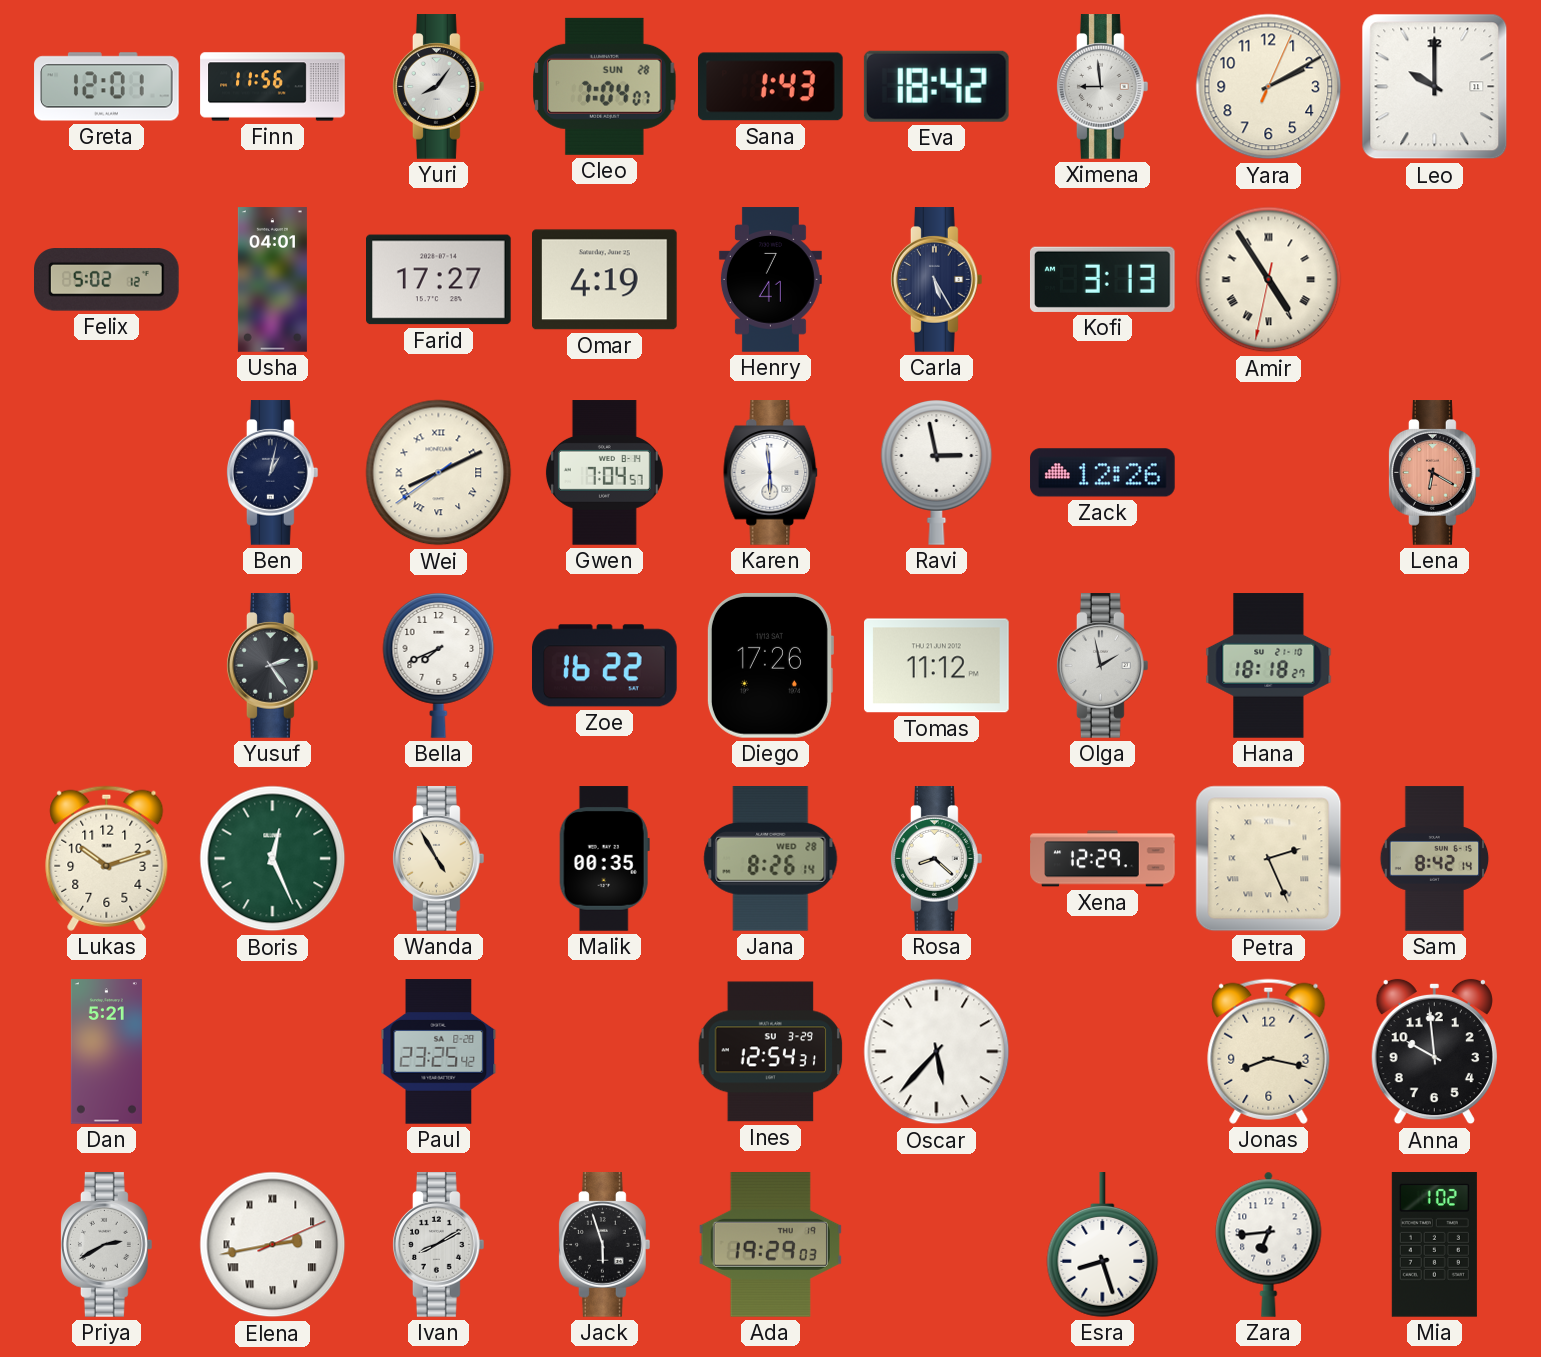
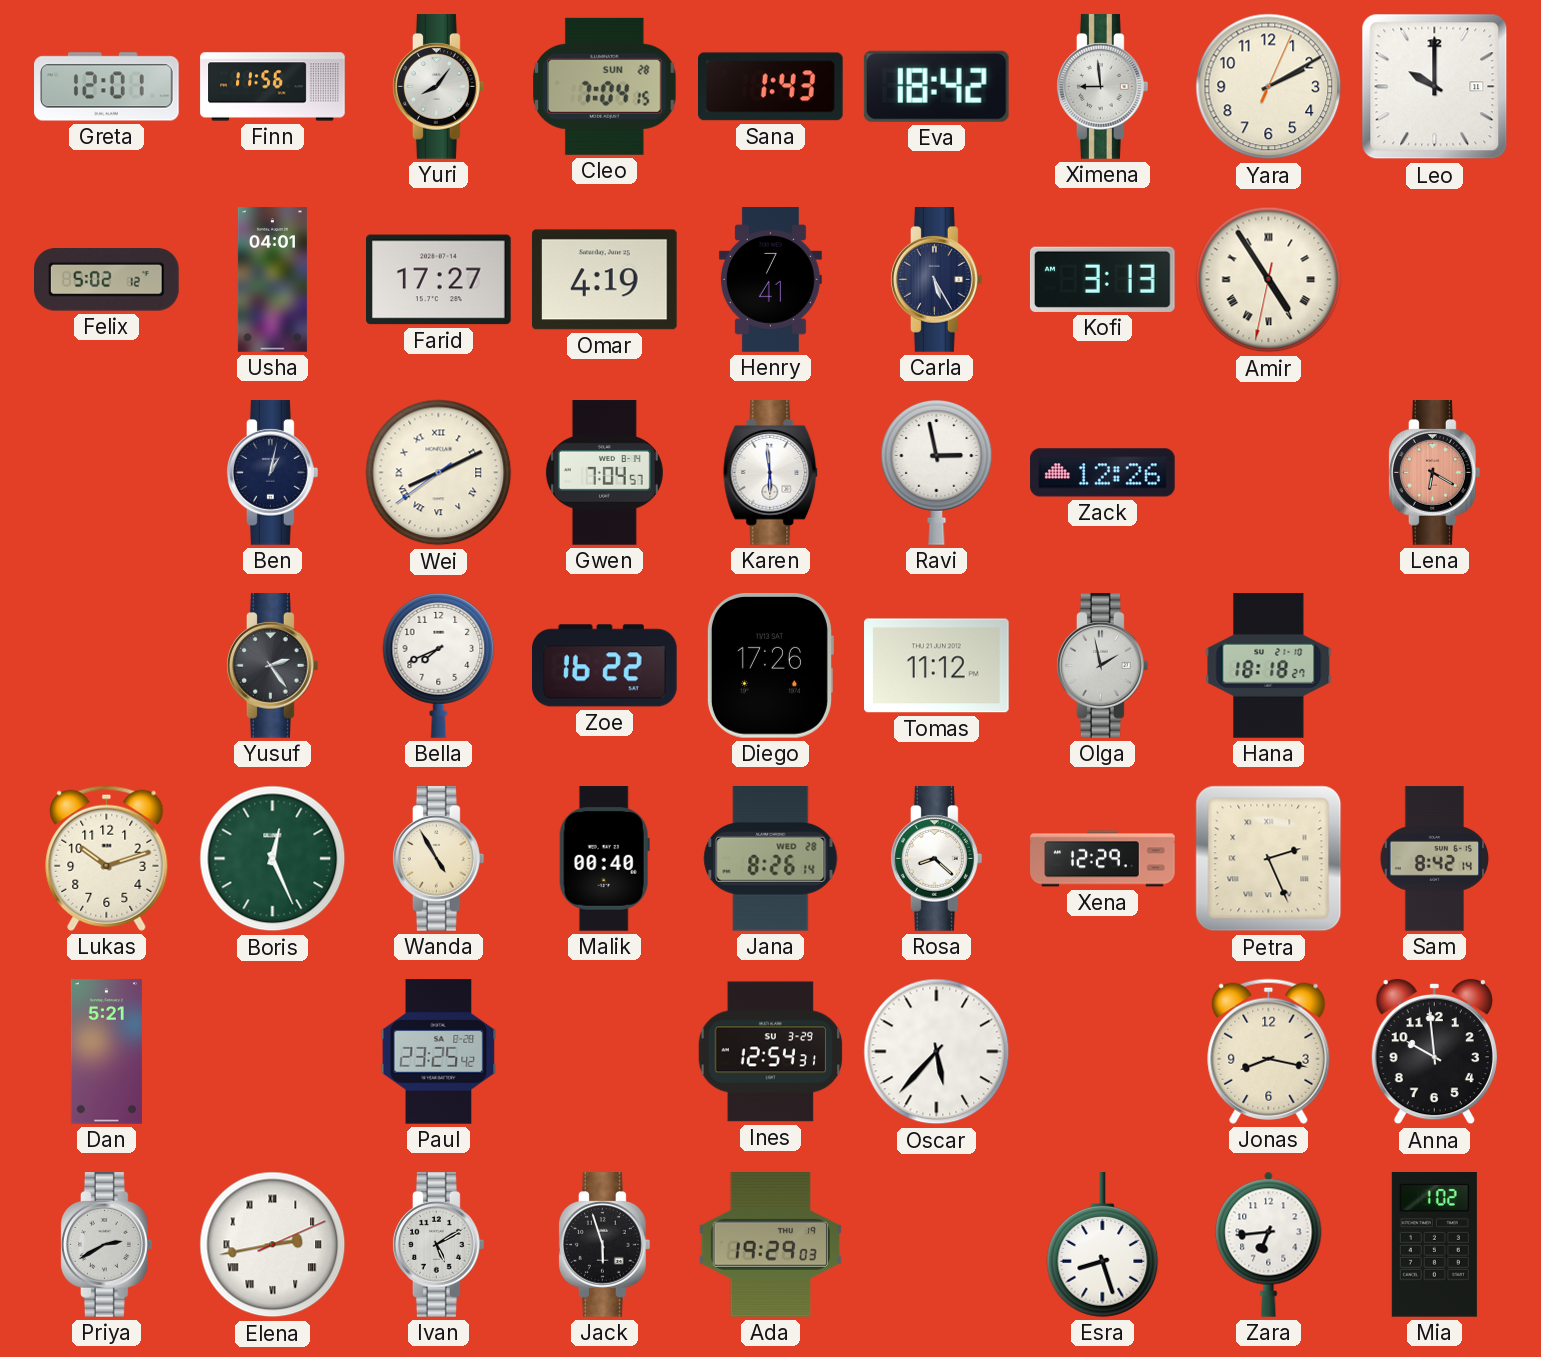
Cleo: 7:04:07 -> 7:04:15 (605, 86)
Malik: 00:35 -> 00:40 (604, 859)
Ivan: 8:10 -> 5:10 (439, 1245)
